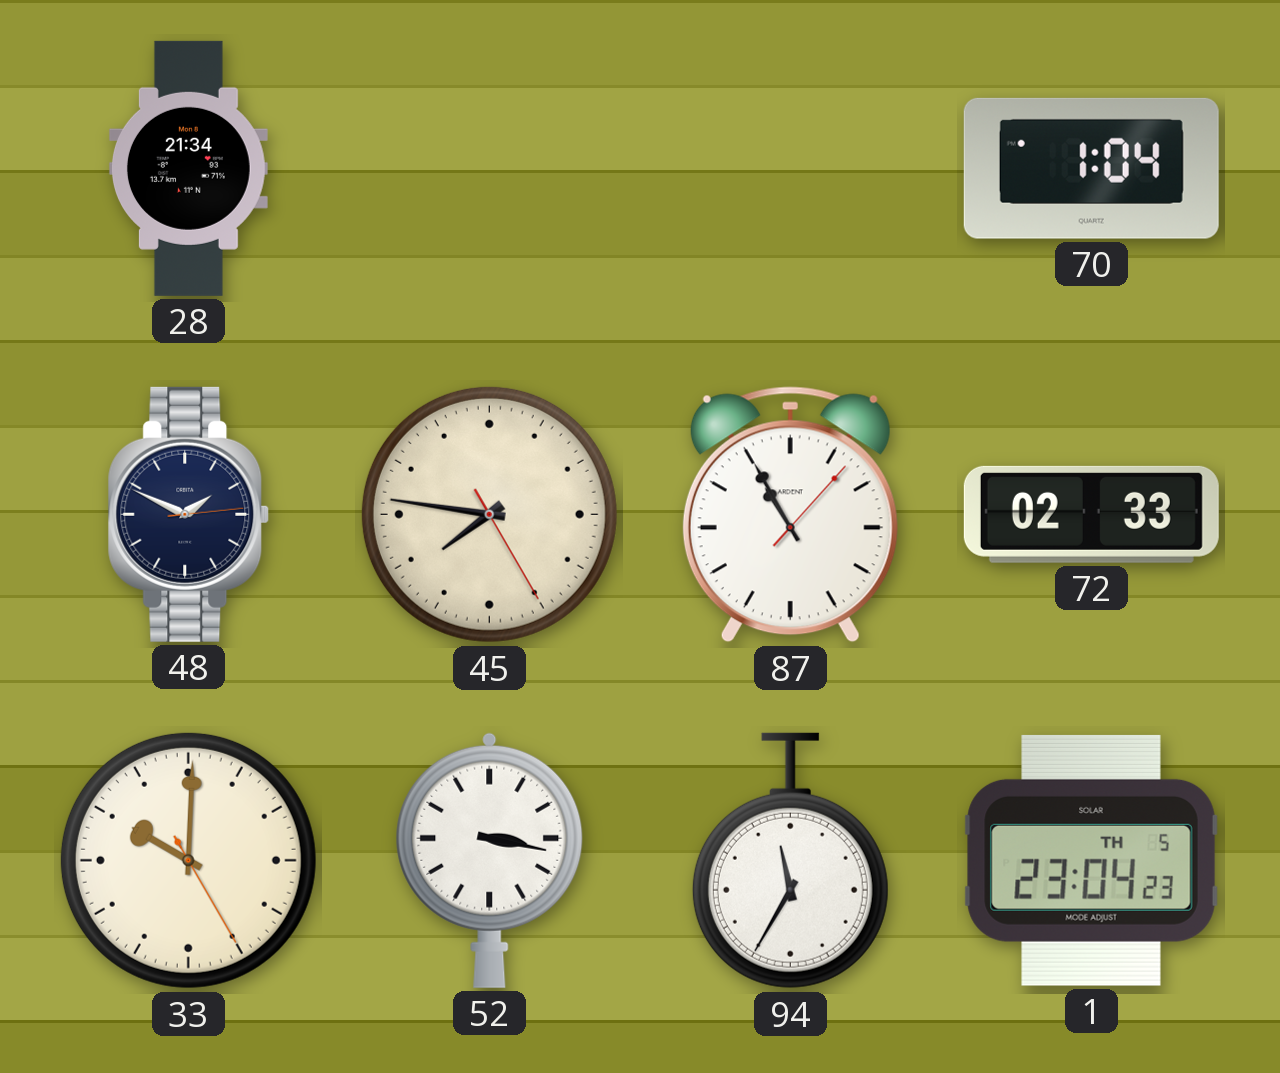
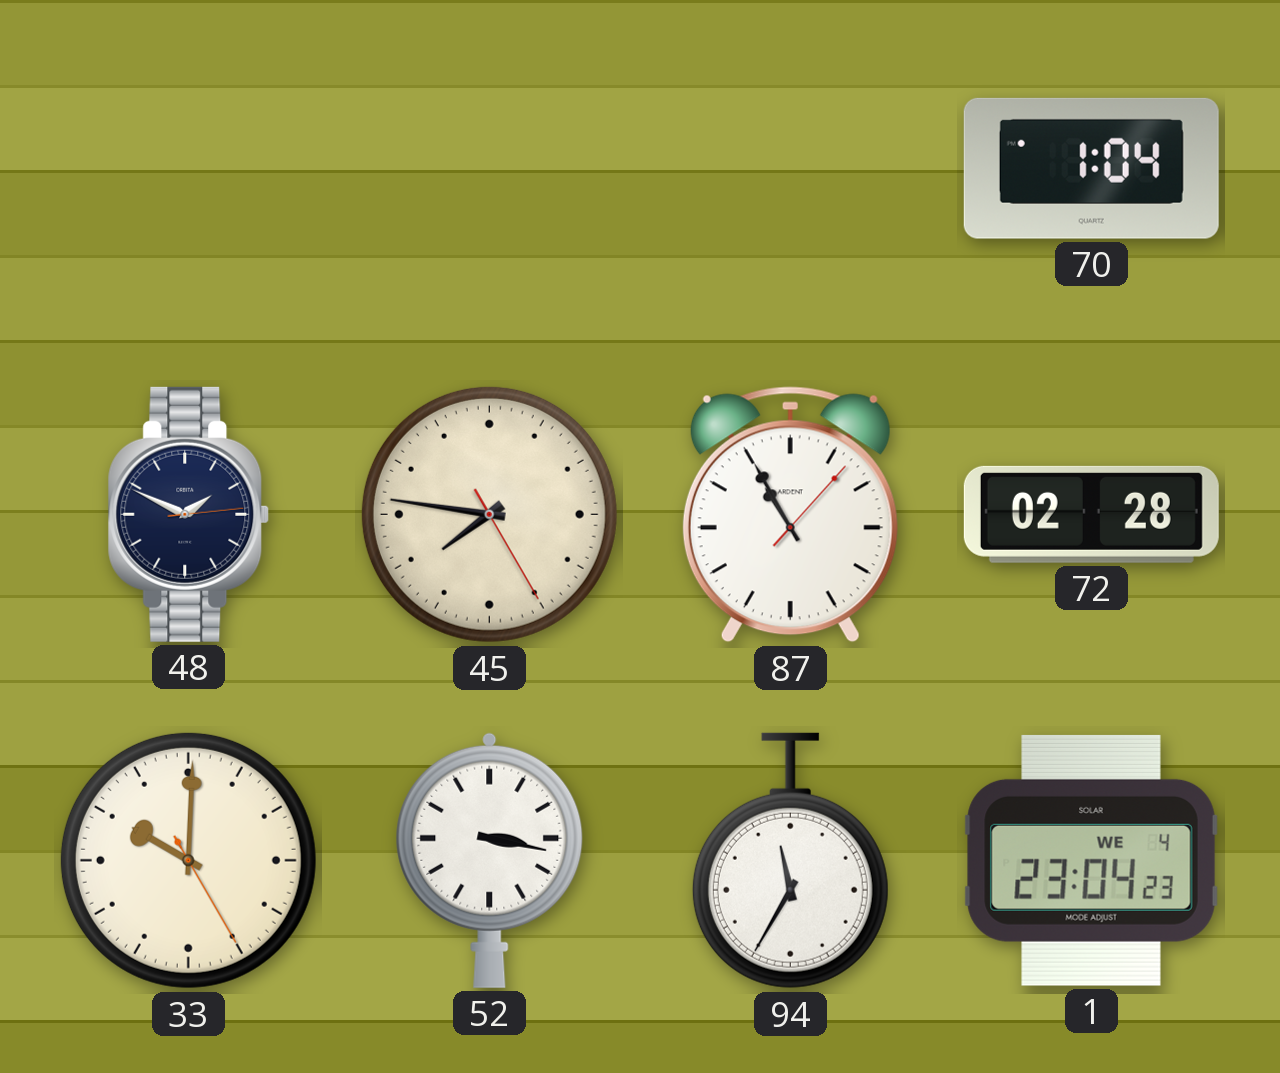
28: 21:34 -> none (188, 168)
72: 02:33 -> 02:28 (1091, 514)
1 date: TH 5 -> WE 4 (1091, 860)
